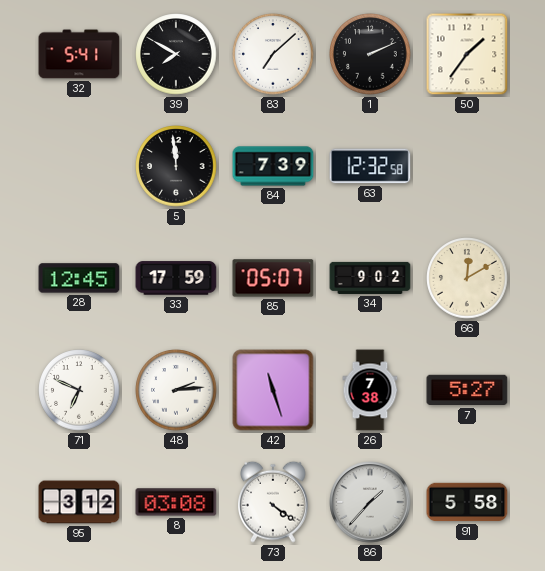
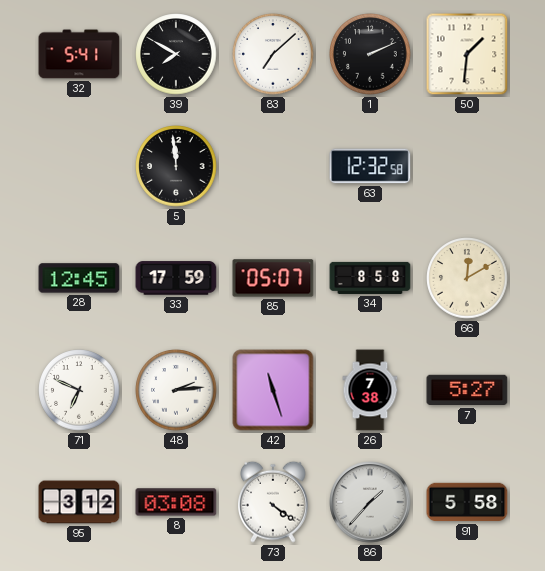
50: 1:36 -> 1:31 (467, 54)
84: 7:39 -> none (273, 166)
34: 9:02 -> 8:58 (370, 278)
